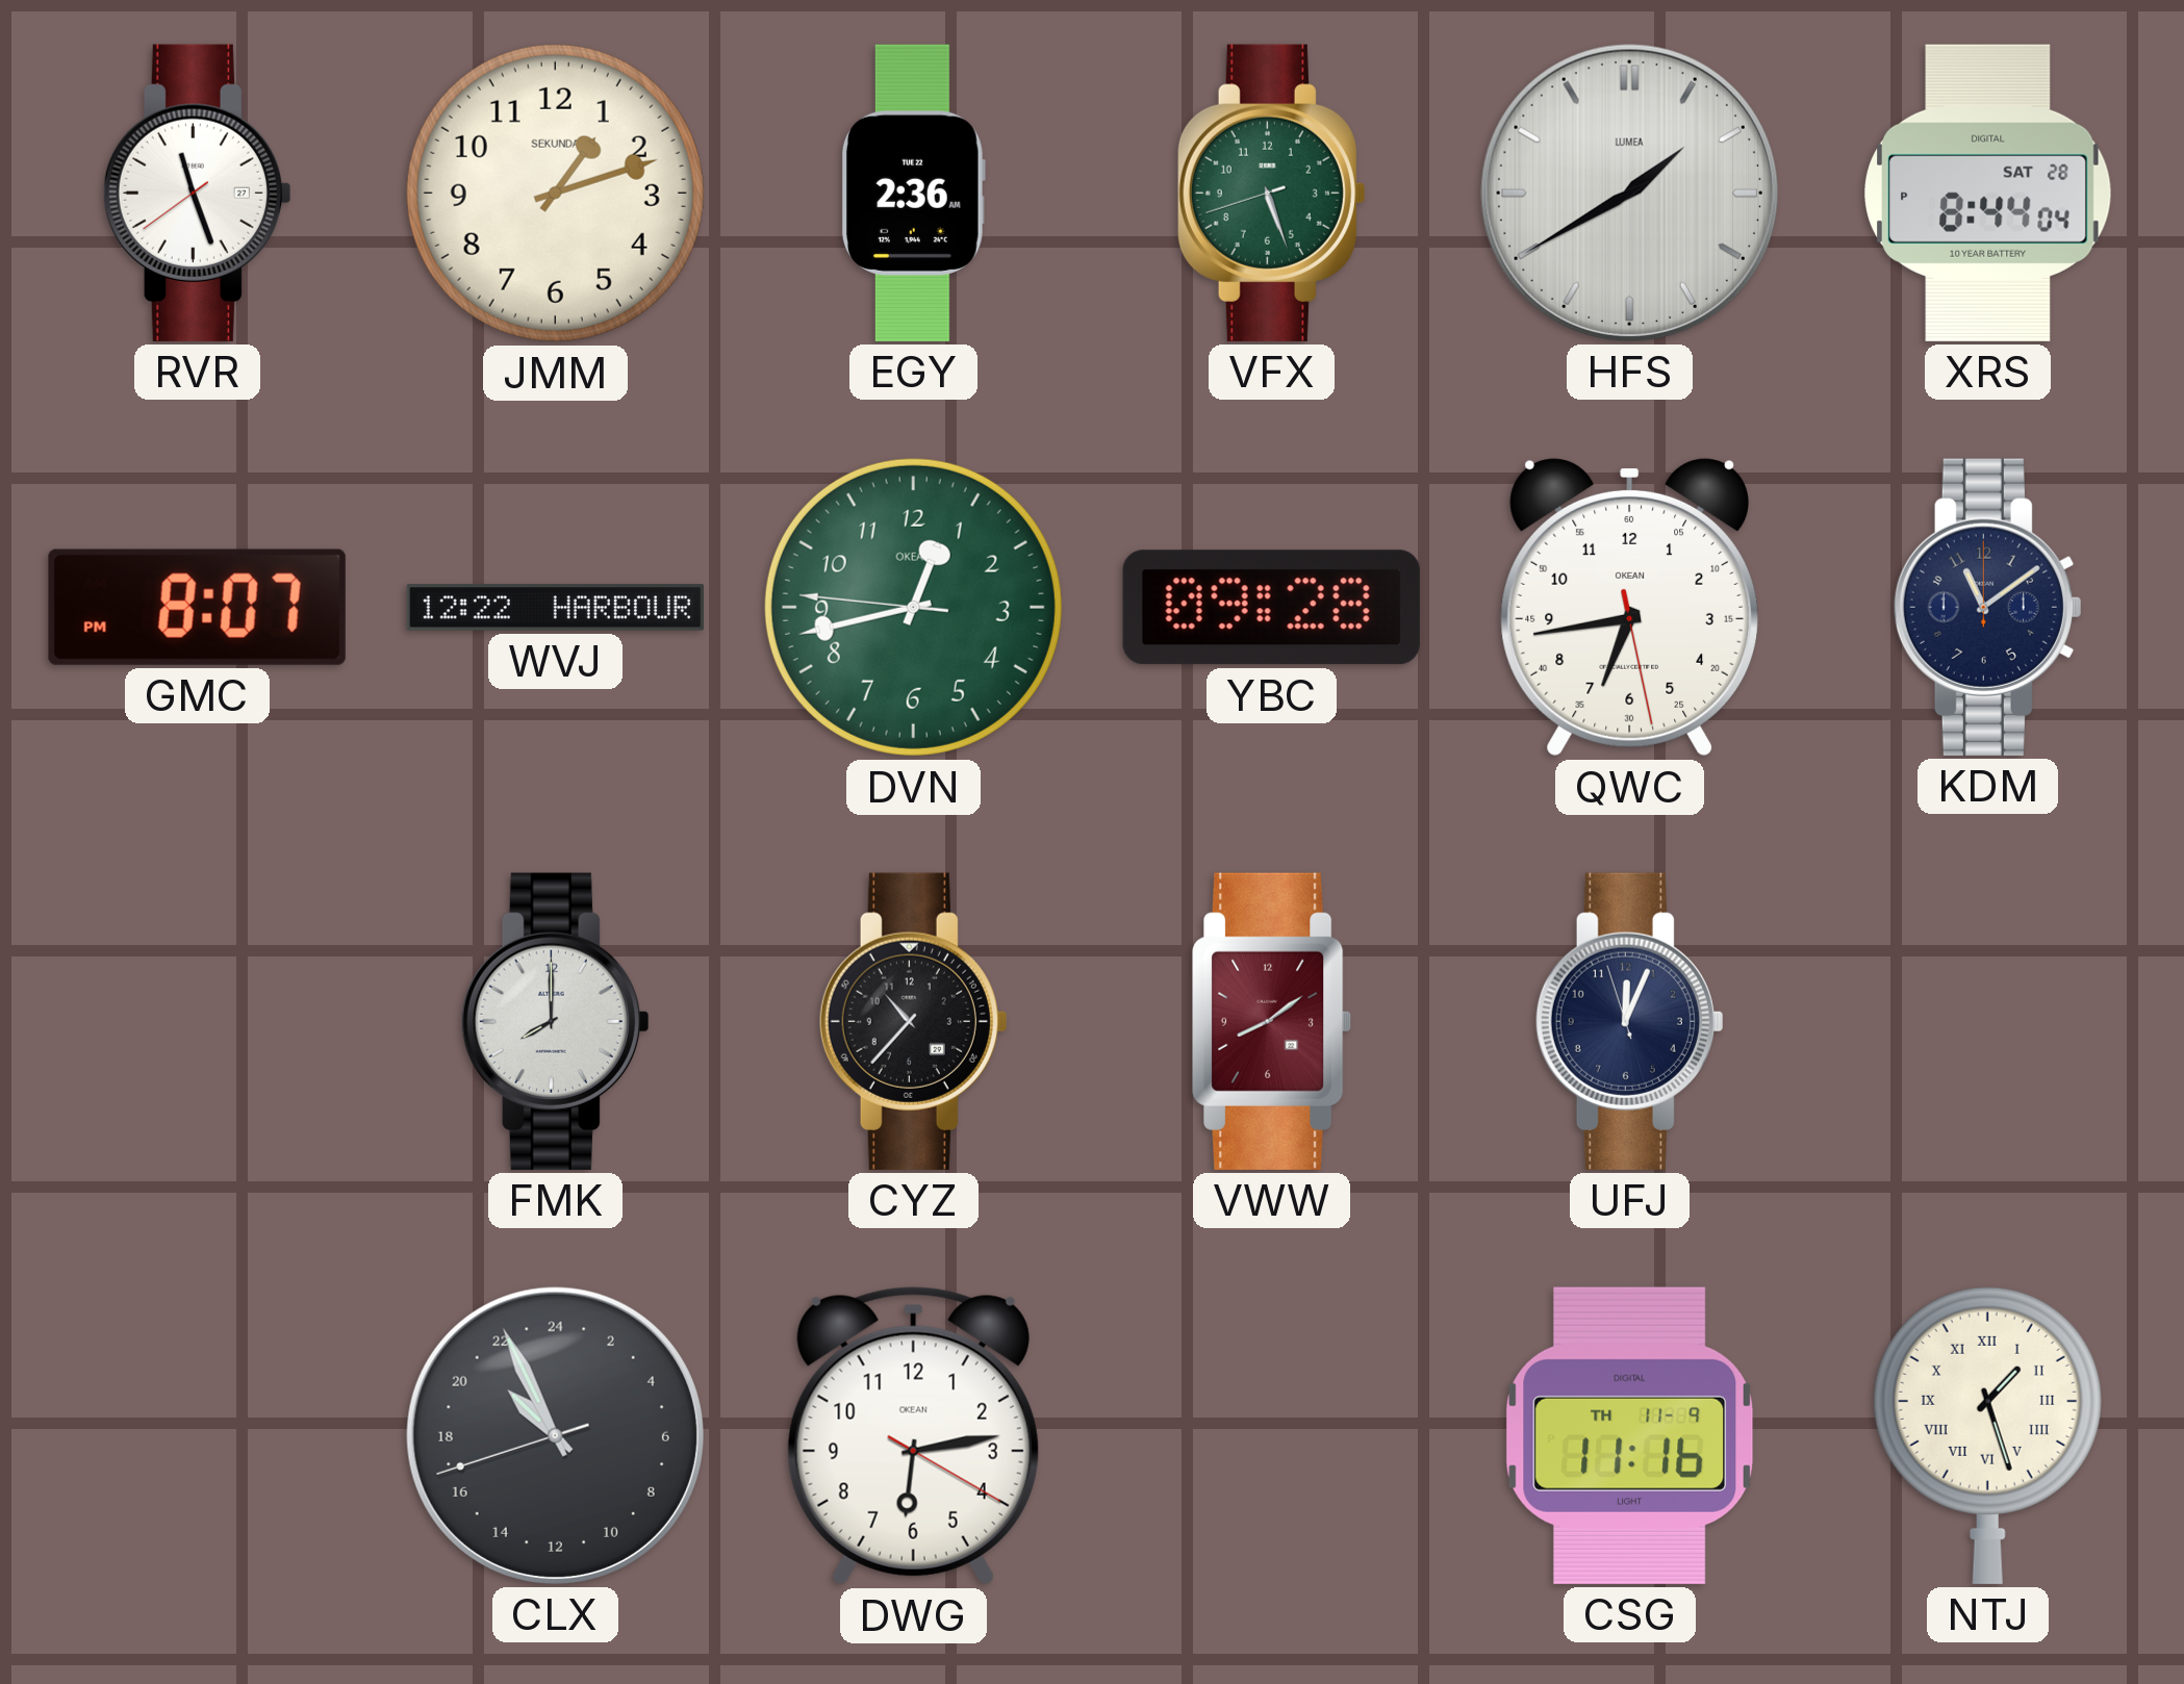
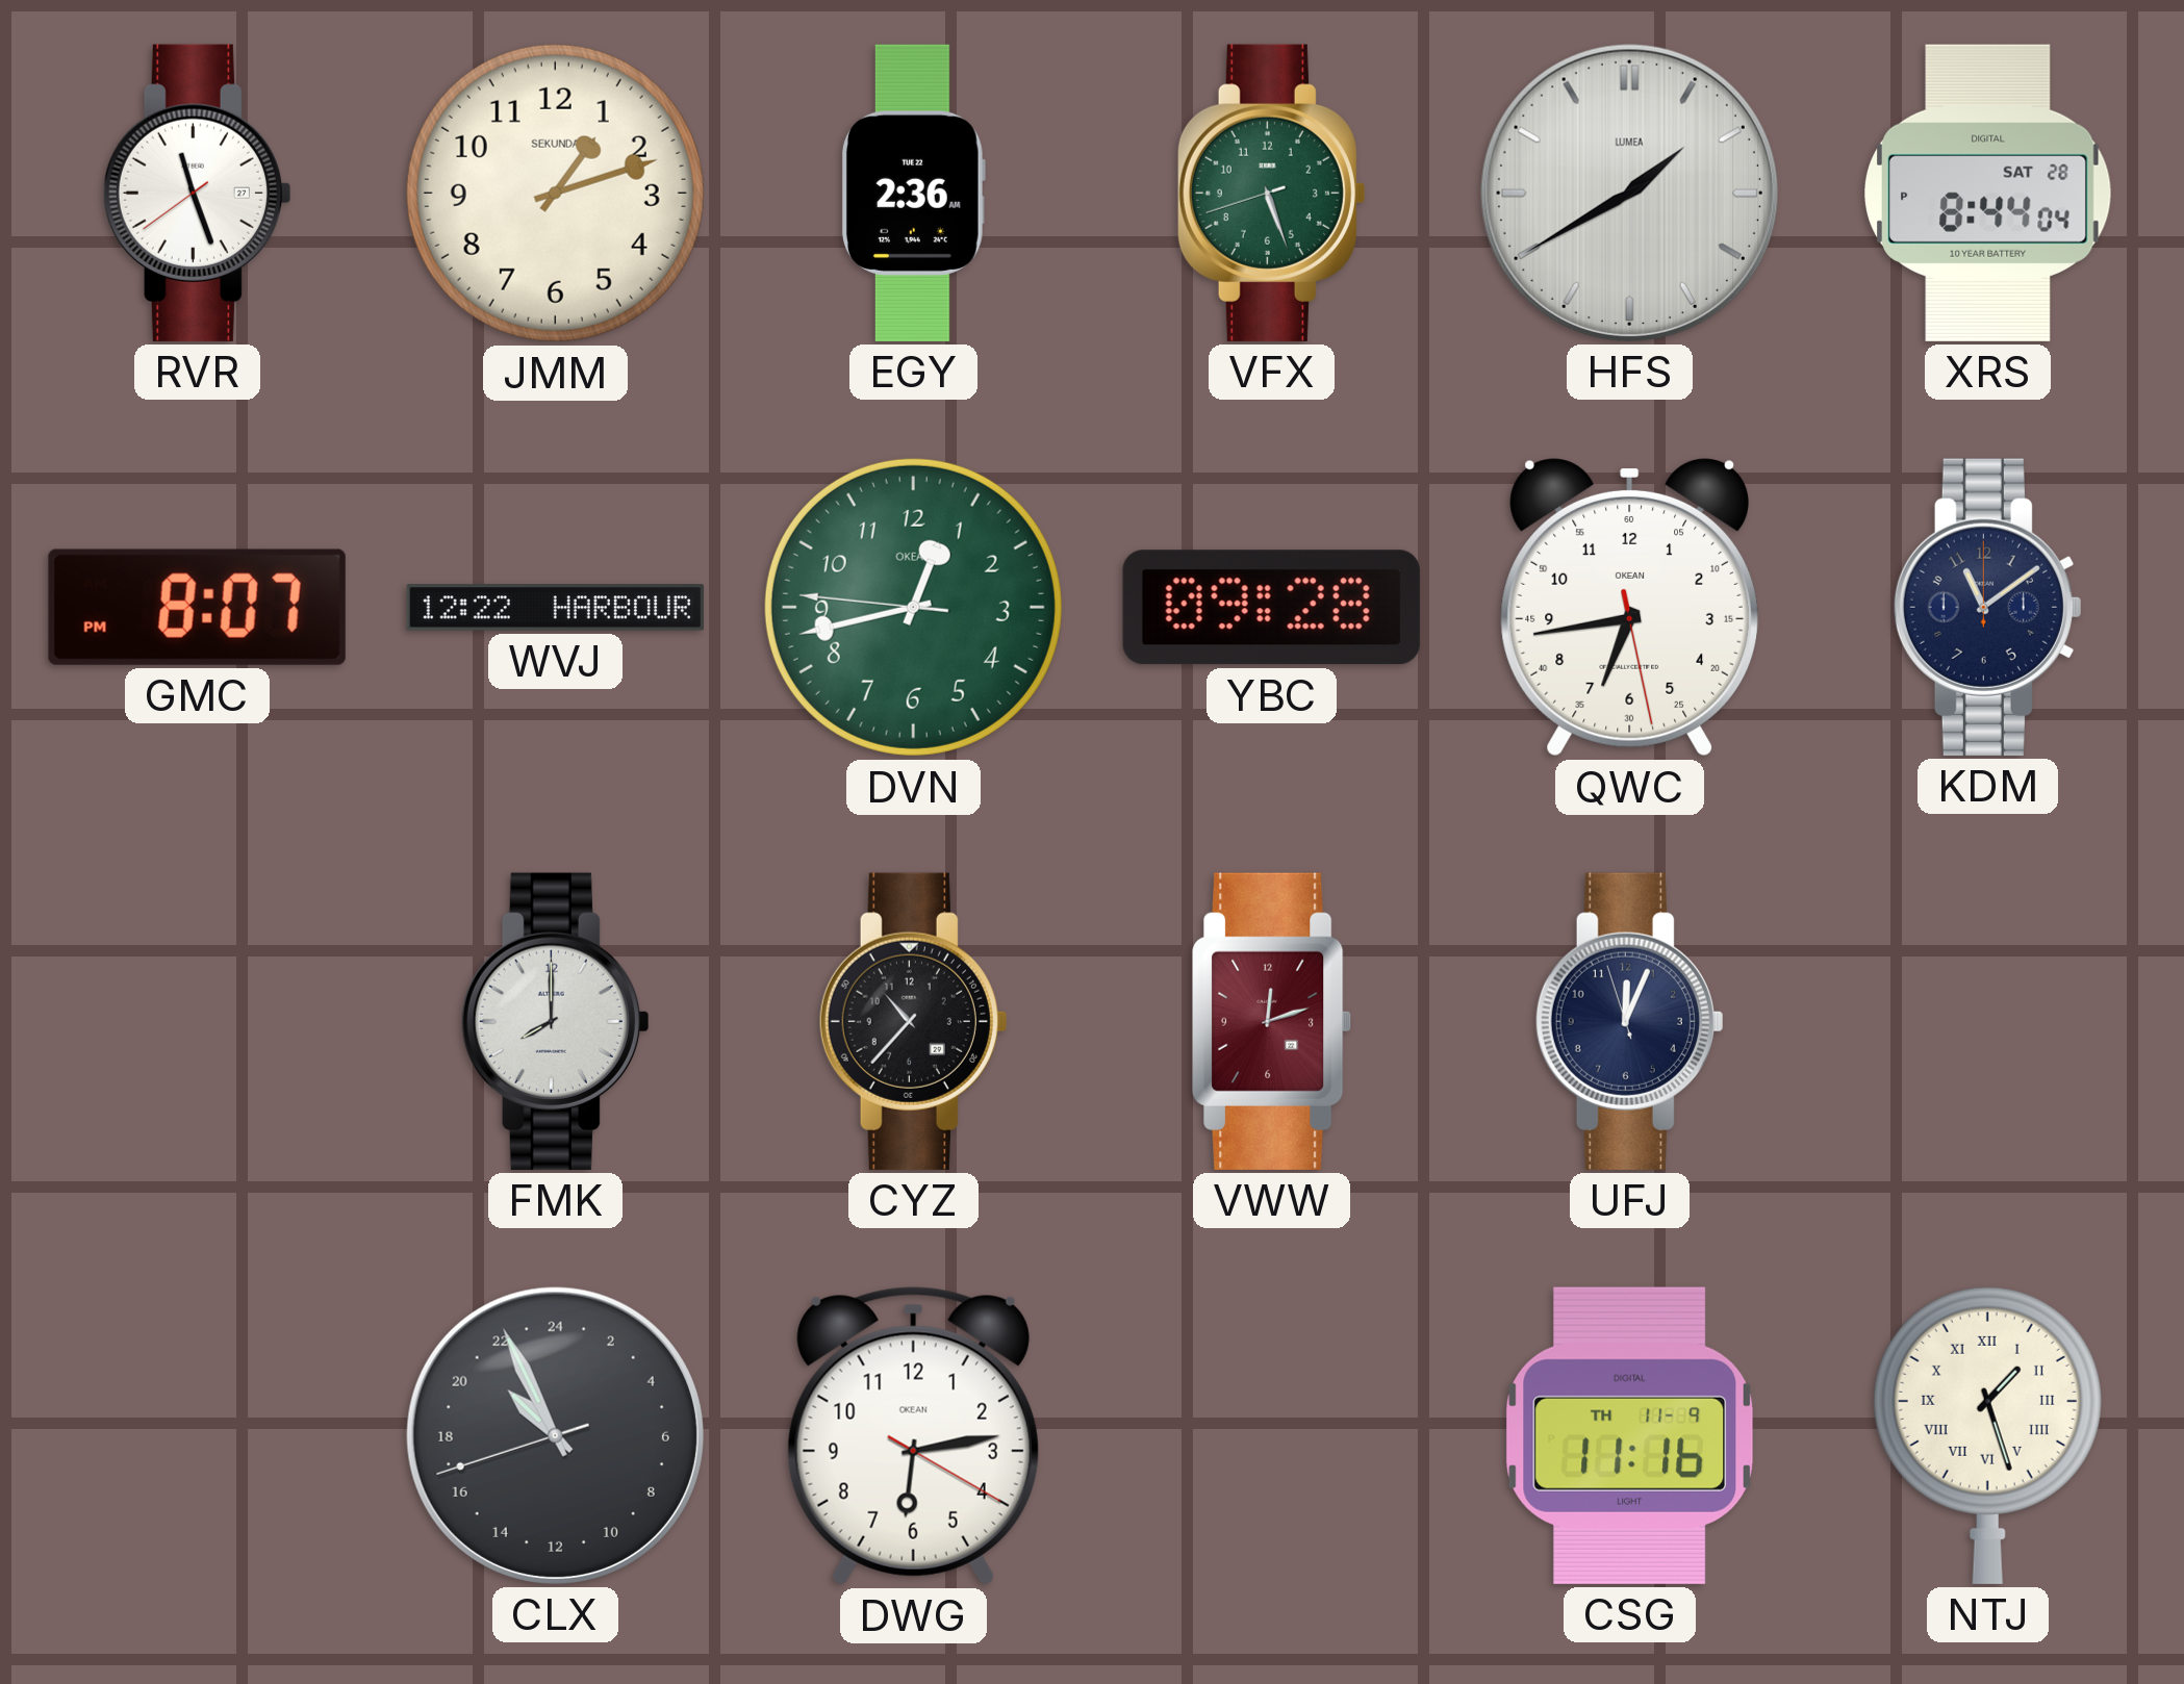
VWW: 8:09 -> 12:12 (1272, 1021)
